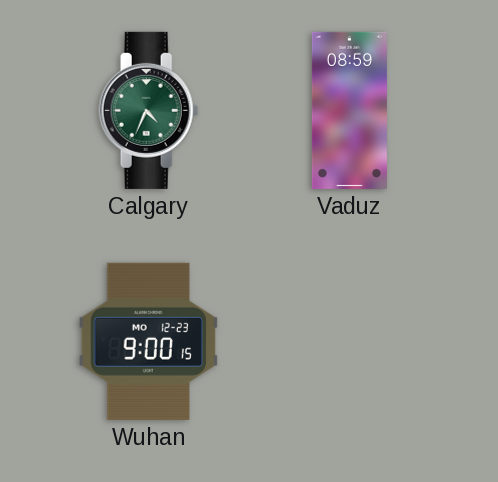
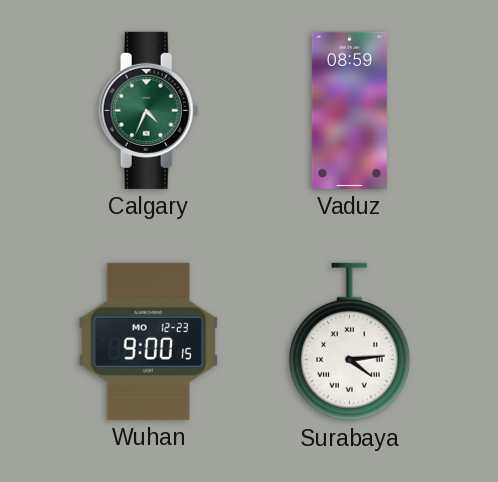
Surabaya: none -> 4:14 (349, 342)
